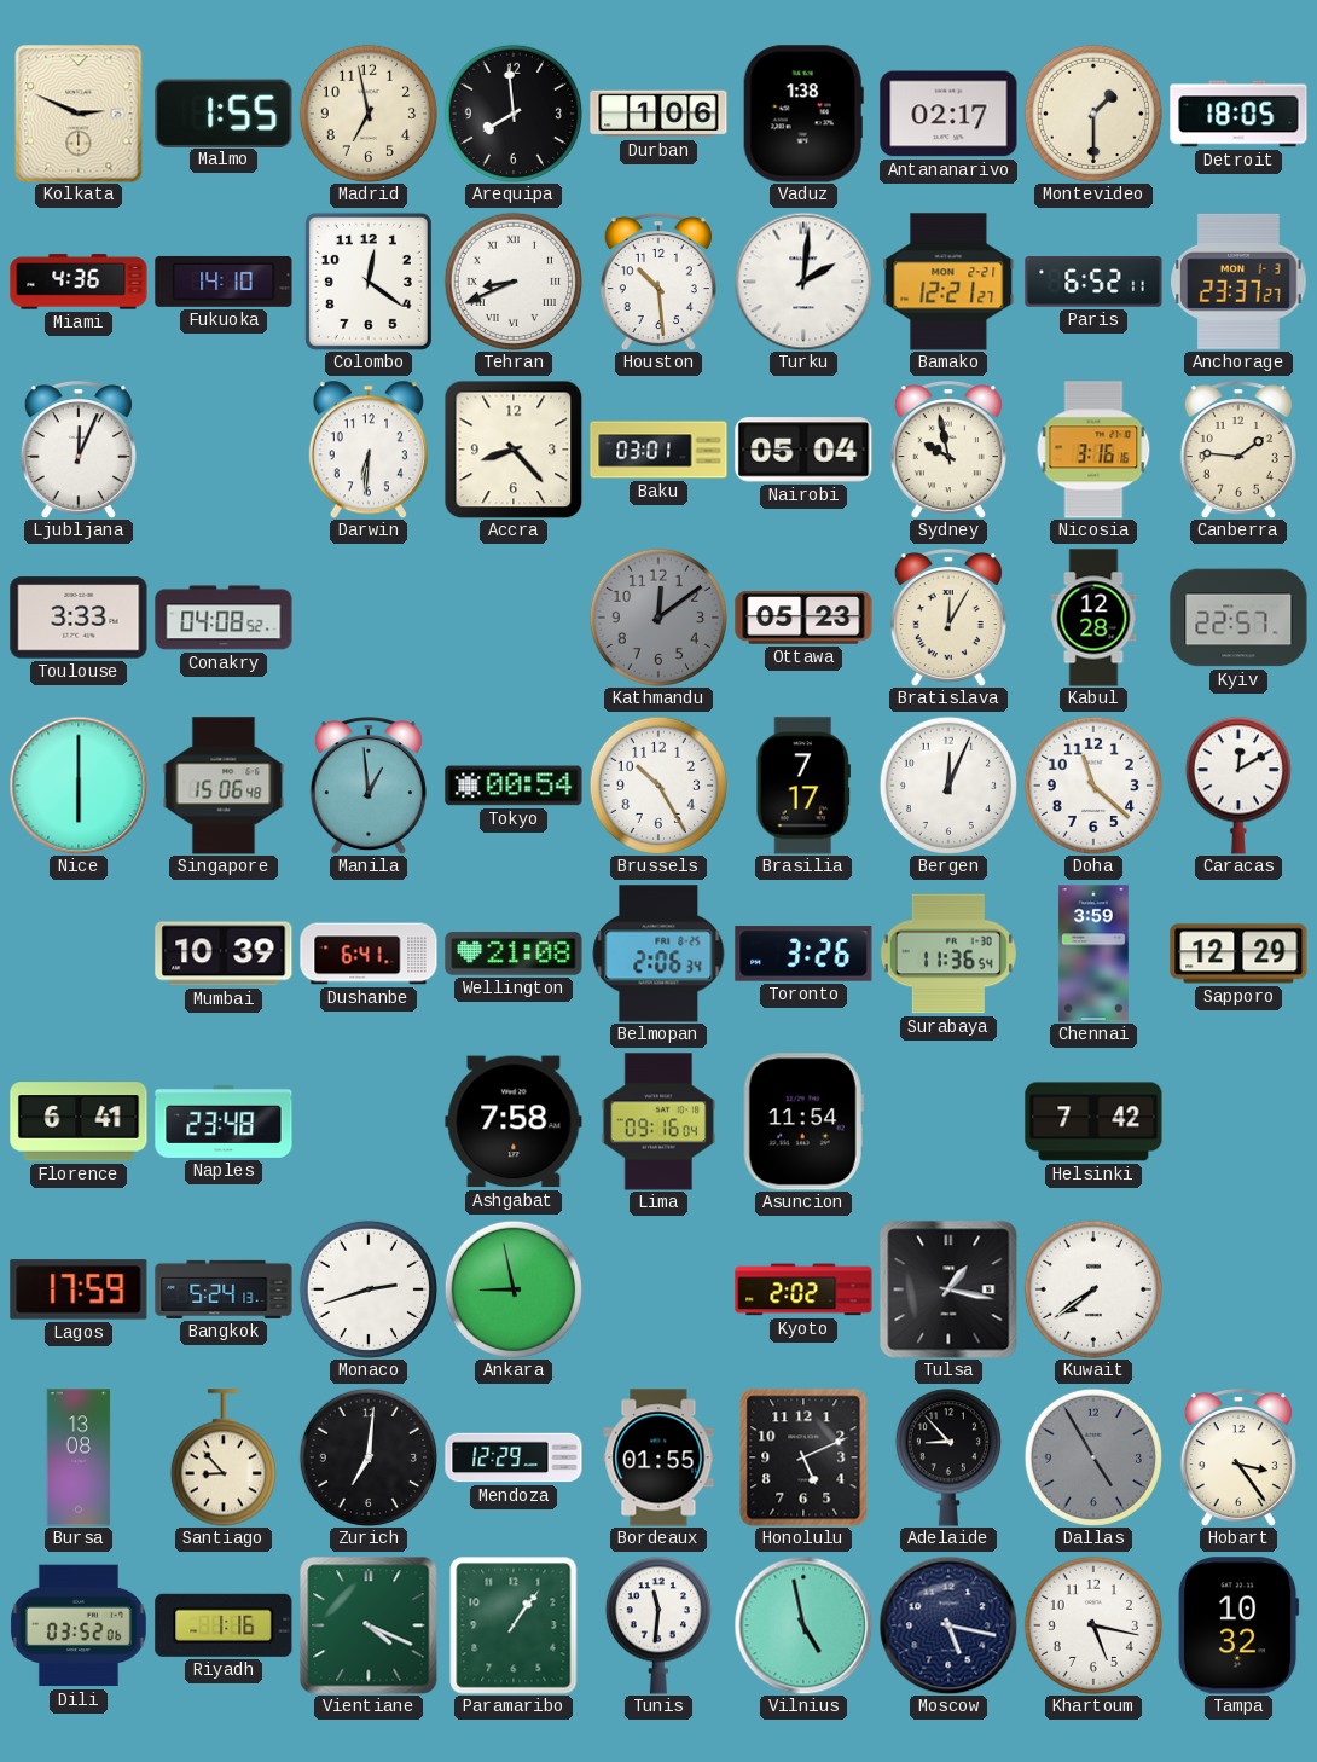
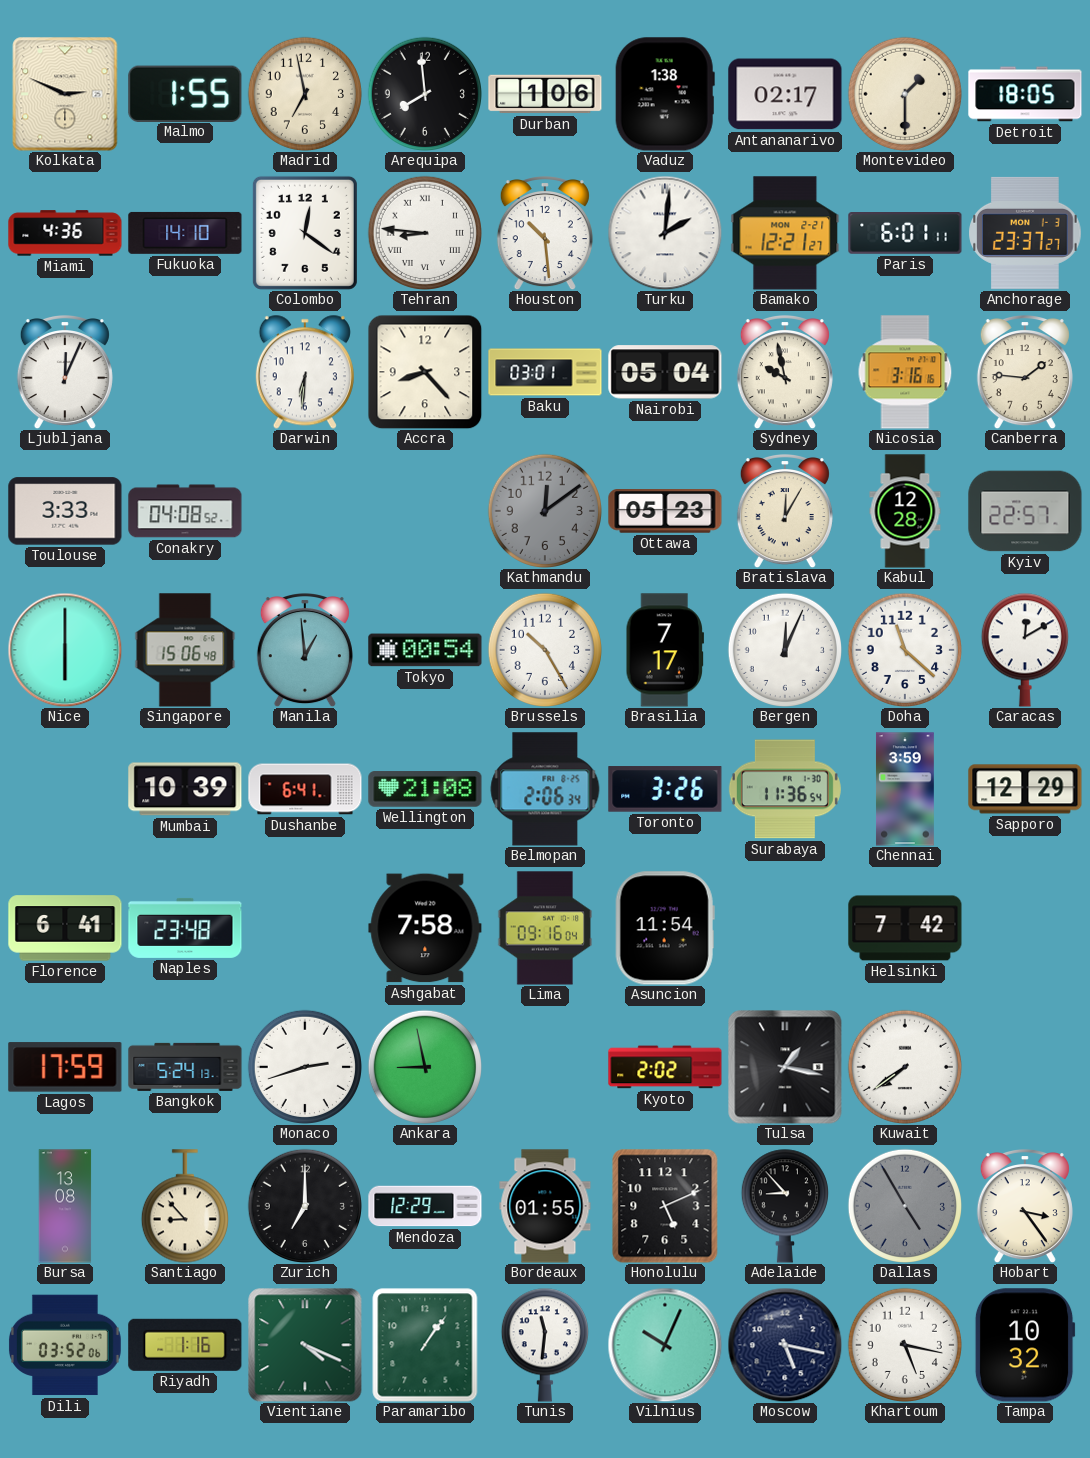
Tehran: 8:41 -> 8:46 (424, 232)
Paris: 6:52 -> 6:01 (905, 234)
Zurich: 7:01 -> 7:00 (304, 1205)
Vilnius: 4:58 -> 10:04 (665, 1345)
